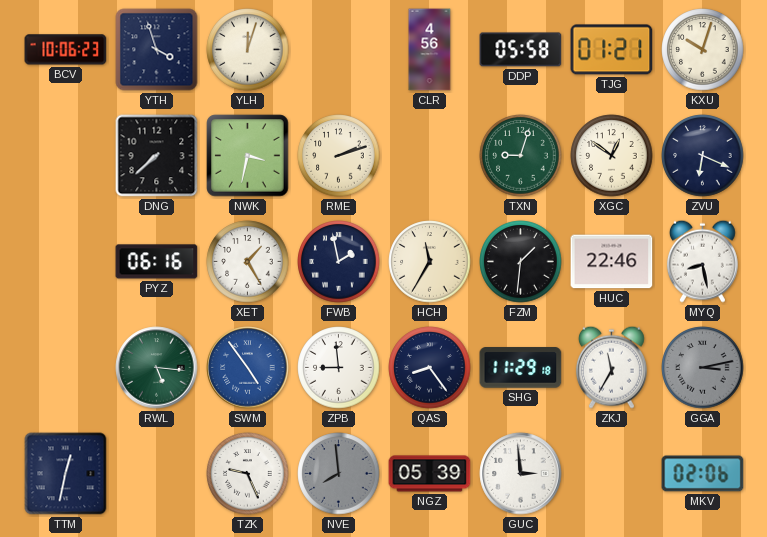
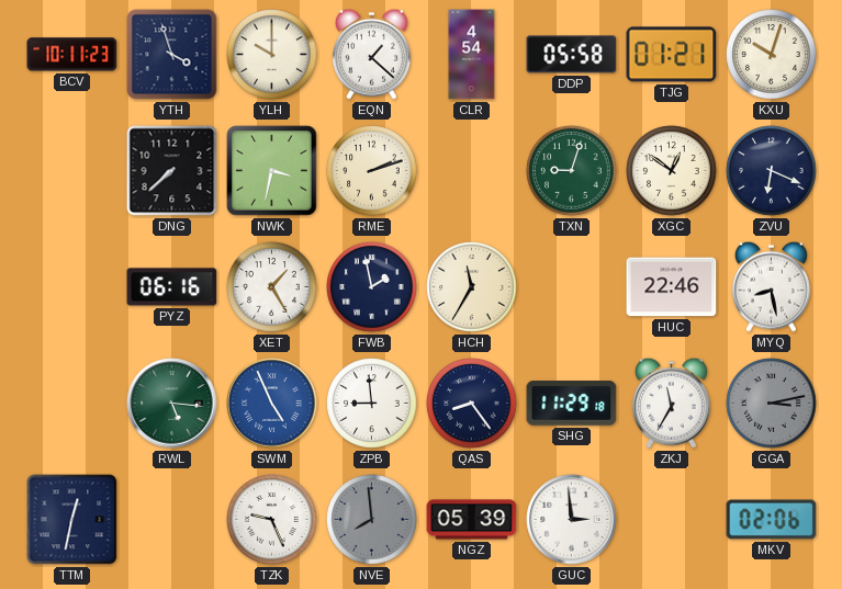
BCV: 10:06 -> 10:11 (72, 55)
YLH: 12:03 -> 10:00 (272, 55)
EQN: none -> 1:22 (371, 54)
CLR: 4:56 -> 4:54 (472, 55)
FZM: 1:31 -> none (521, 262)
SWM: 4:54 -> 4:56 (272, 404)
